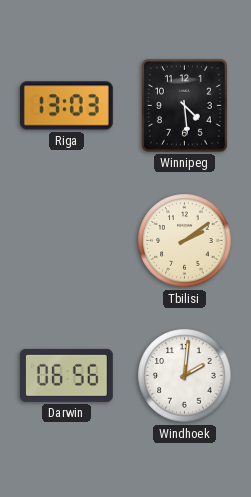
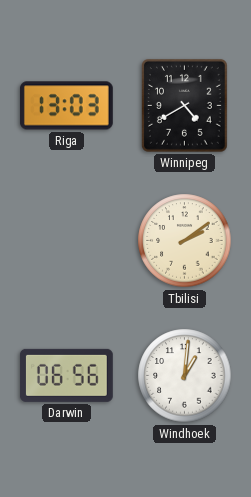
Winnipeg: 4:29 -> 4:40 (184, 105)
Windhoek: 2:01 -> 1:01 (185, 376)
